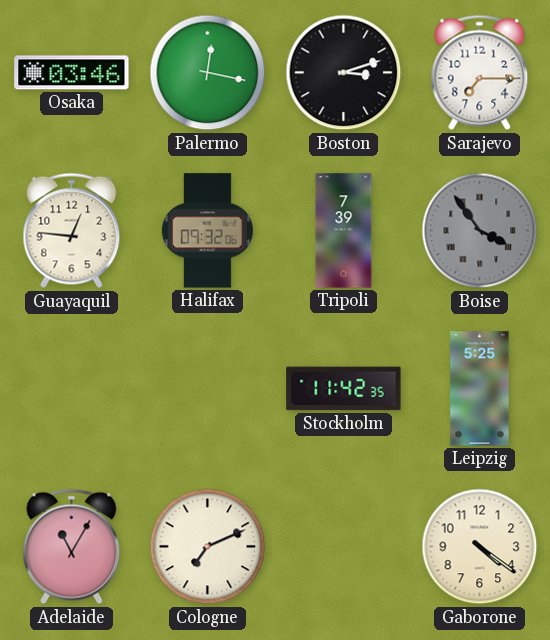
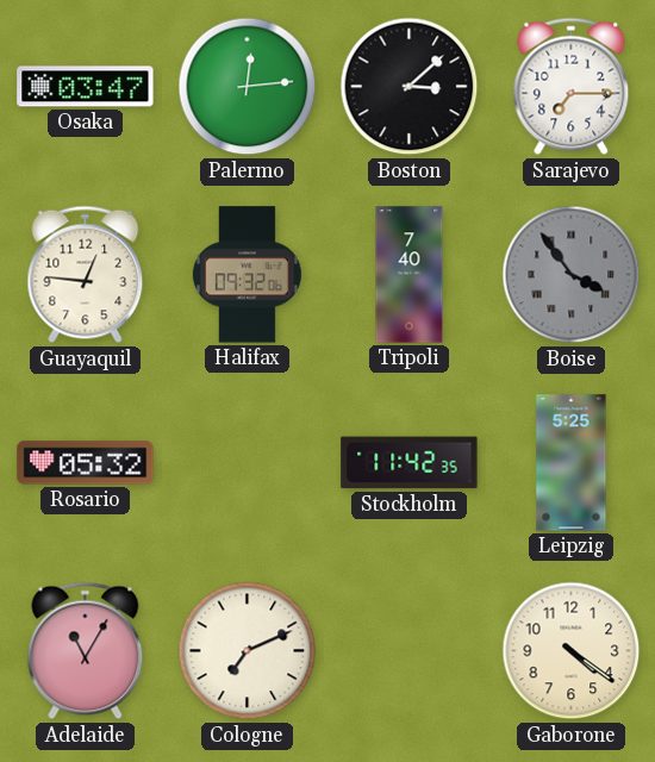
Osaka: 03:46 -> 03:47 (86, 87)
Palermo: 12:17 -> 12:14 (248, 87)
Boston: 3:12 -> 3:08 (410, 87)
Tripoli: 7:39 -> 7:40 (410, 275)
Rosario: none -> 05:32 (86, 463)
